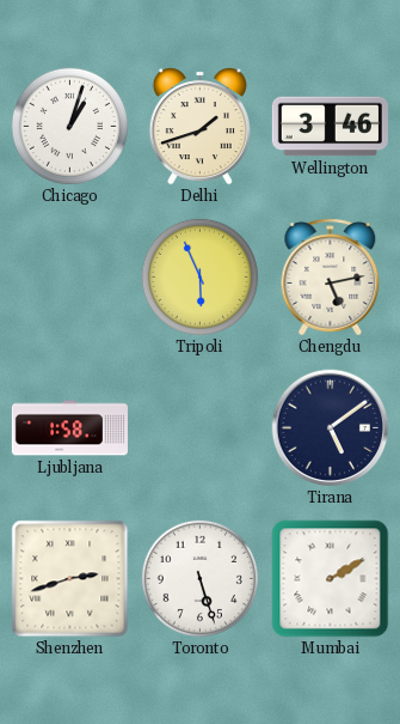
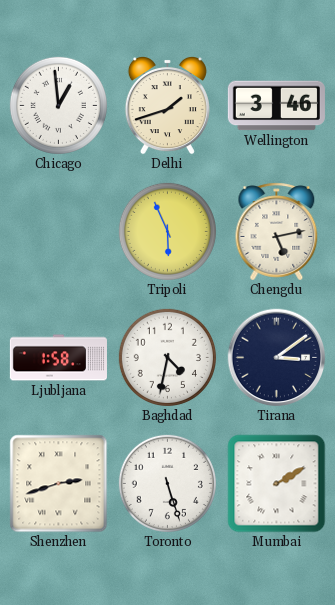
Chicago: 1:03 -> 12:59 (58, 105)
Baghdad: none -> 4:32 (167, 357)
Tirana: 5:09 -> 3:09 (277, 358)
